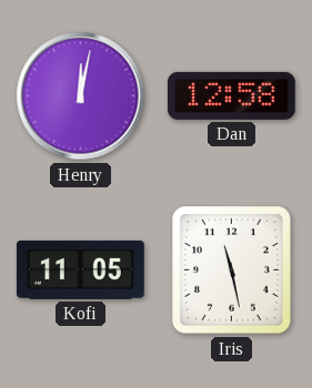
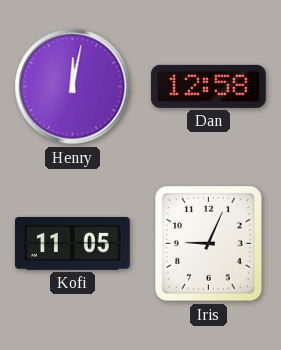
Iris: 11:28 -> 9:04 (209, 244)
